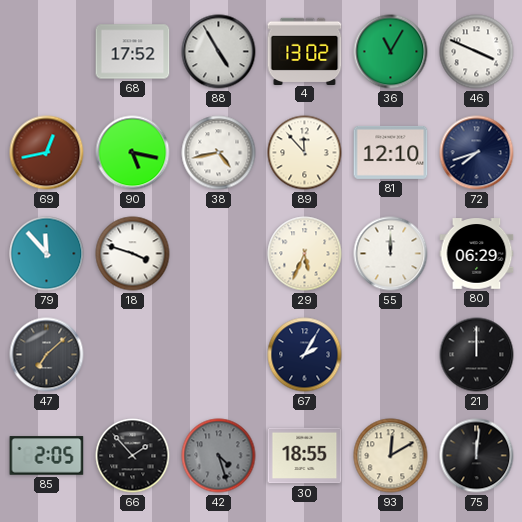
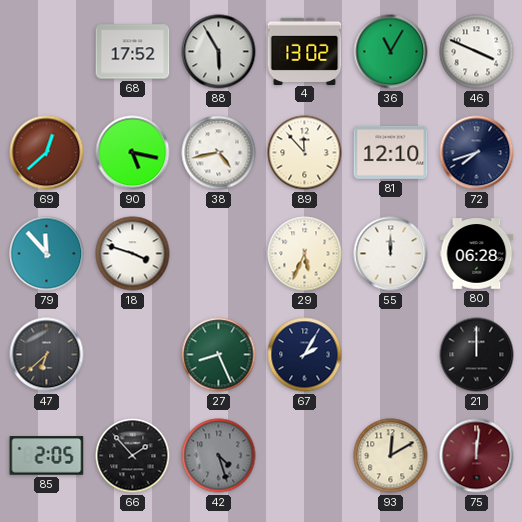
88: 4:55 -> 5:55 (219, 52)
69: 12:43 -> 12:38 (47, 153)
80: 06:29 -> 06:28 (477, 254)
47: 7:08 -> 6:38 (47, 355)
27: none -> 8:26 (219, 355)
30: 18:55 -> none (305, 456)
75 dial: black -> burgundy (477, 456)
